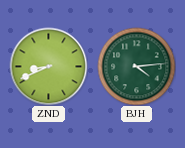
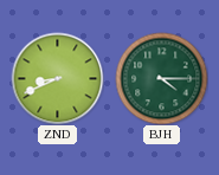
BJH: 4:14 -> 4:15 (161, 78)
